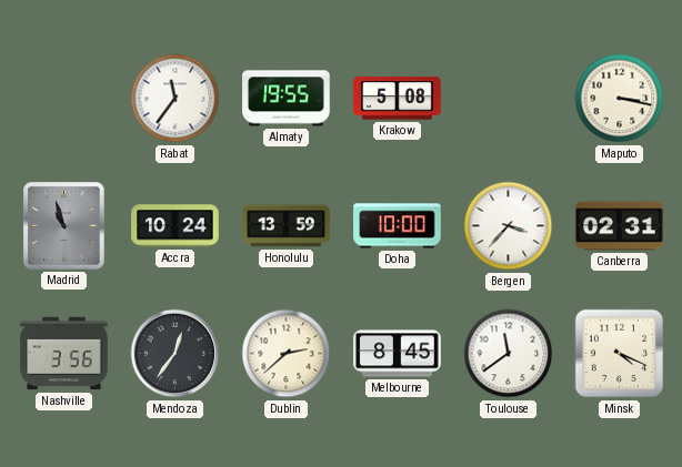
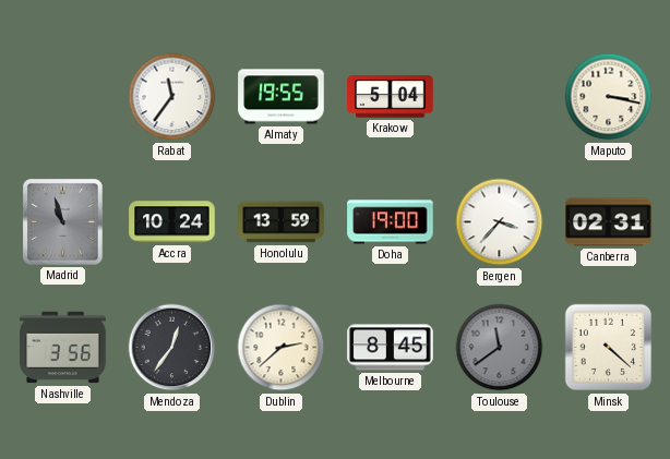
Krakow: 5:08 -> 5:04 (391, 97)
Doha: 10:00 -> 19:00 (391, 222)
Toulouse dial: white -> grey (500, 348)
Minsk: 4:19 -> 4:22 (609, 348)
